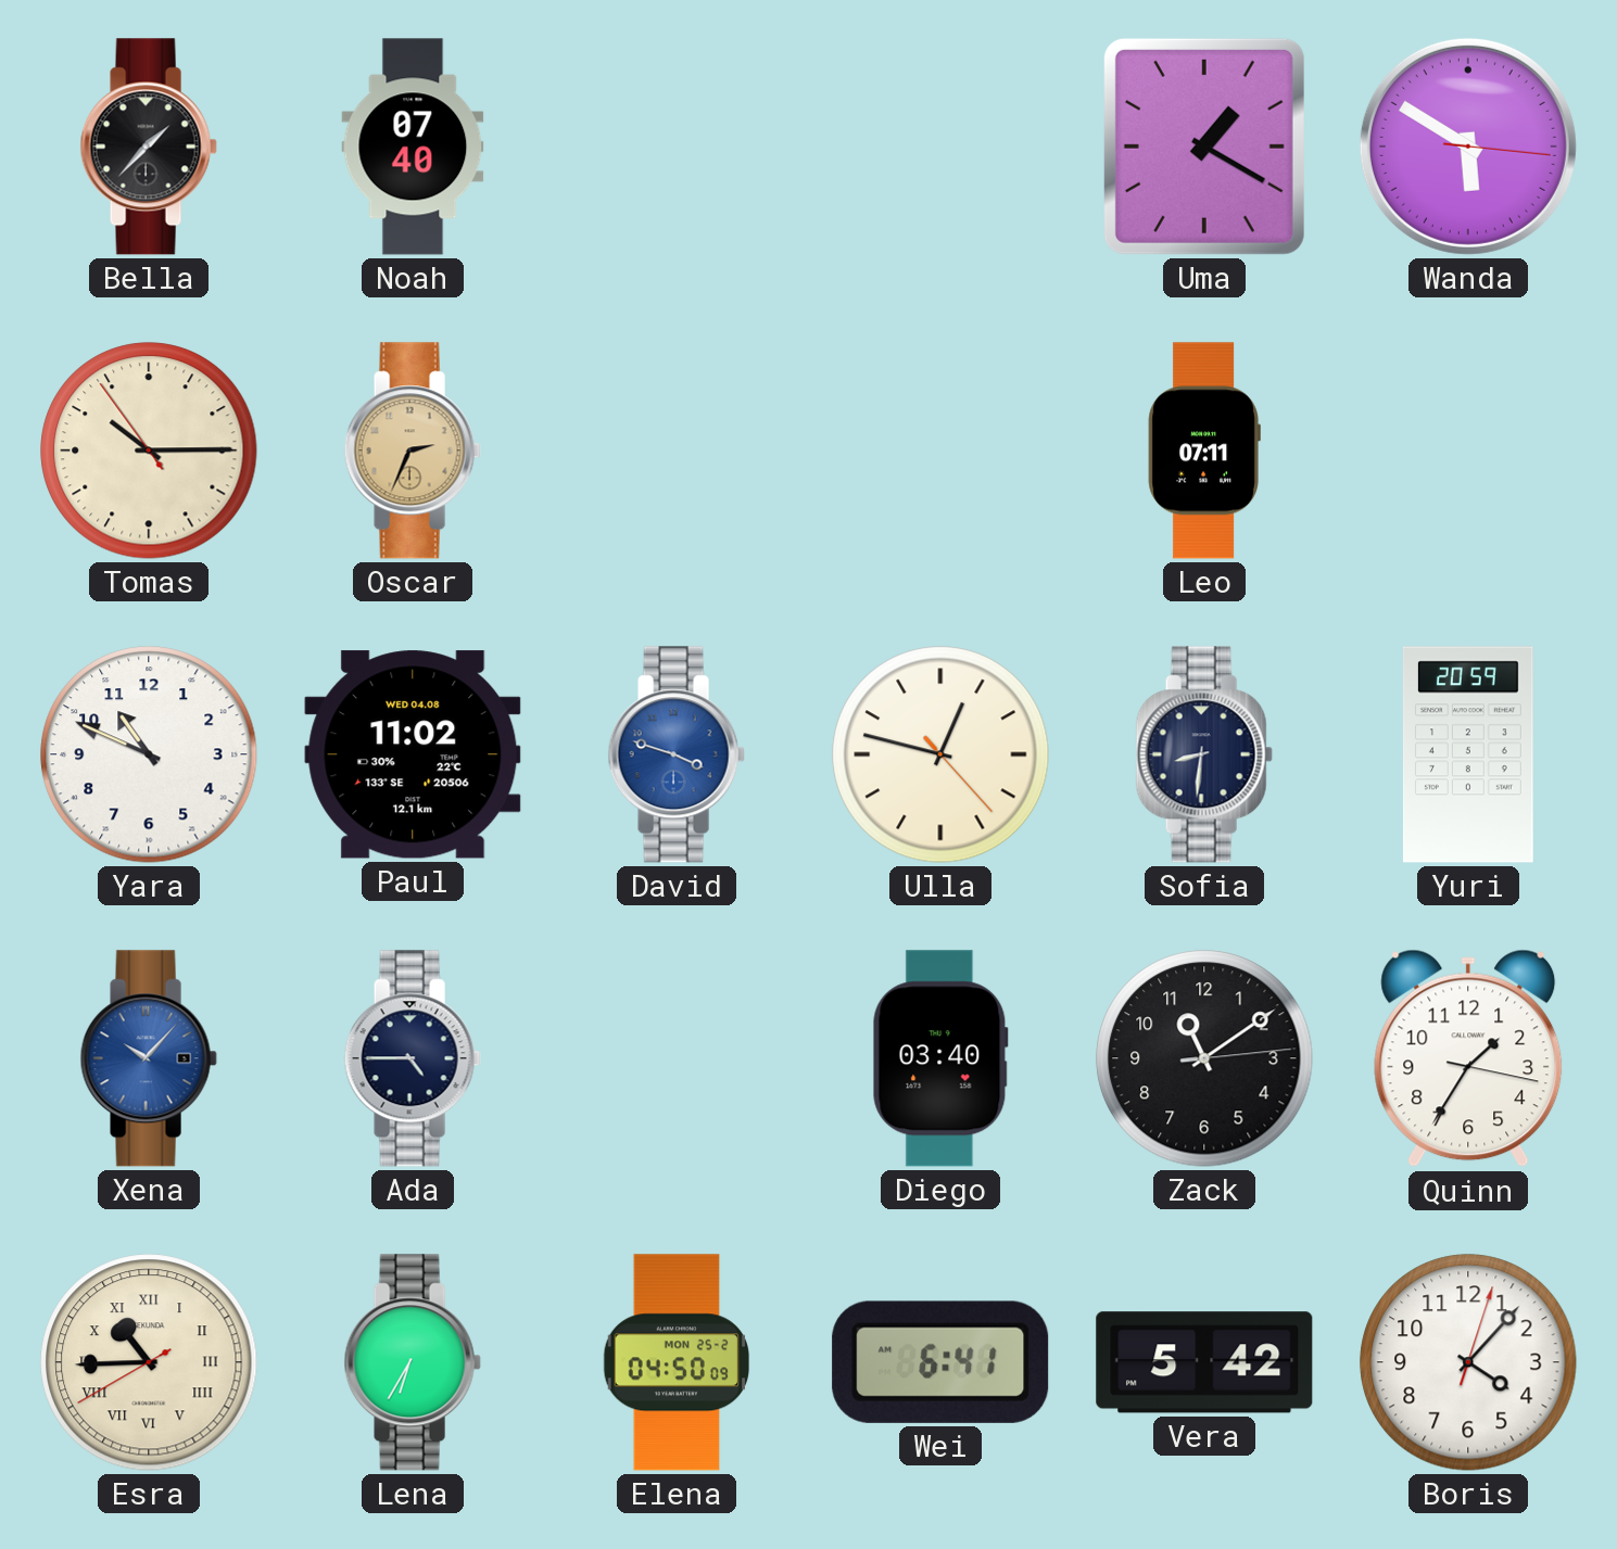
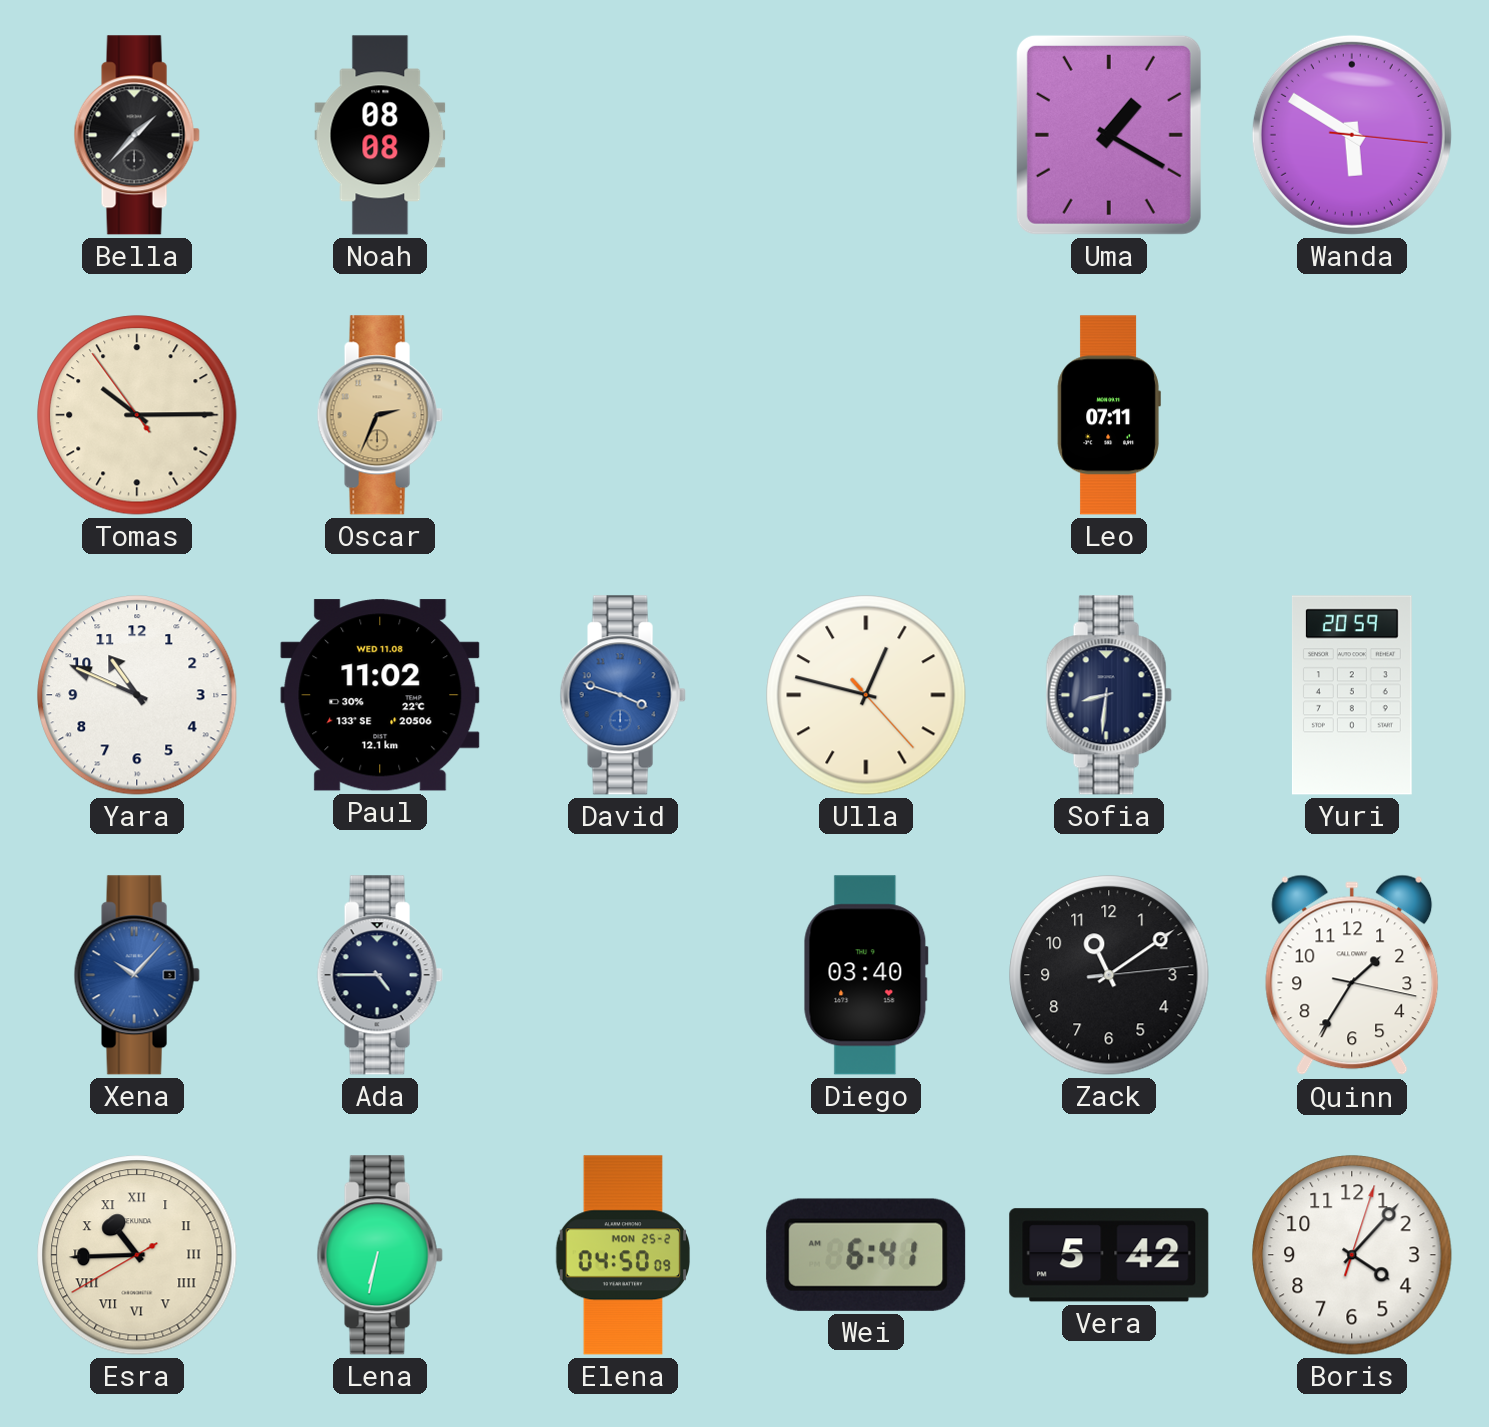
Noah: 07:40 -> 08:08 (380, 135)
Paul date: WED 04.08 -> WED 11.08 (380, 695)
Lena: 6:35 -> 6:32 (380, 1255)
